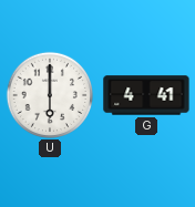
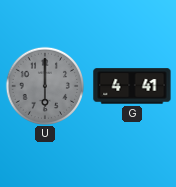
U dial: white -> grey (44, 85)
